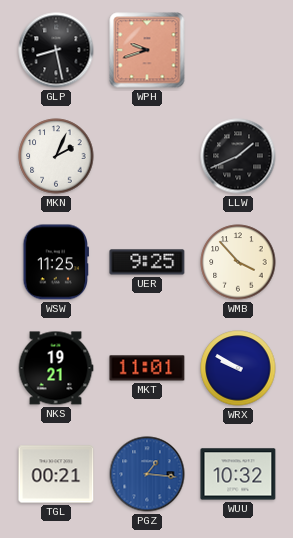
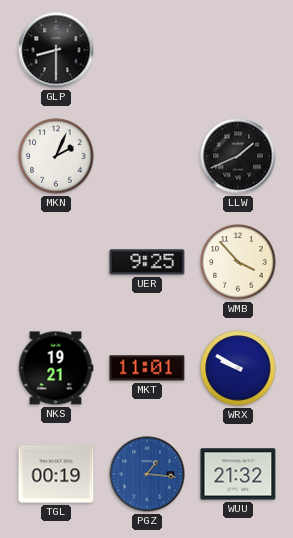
GLP: 8:28 -> 8:30 (56, 50)
WPH: 9:42 -> none (147, 50)
WSW: 11:25 -> none (56, 262)
TGL: 00:21 -> 00:19 (56, 474)
WUU: 10:32 -> 21:32 (238, 474)
